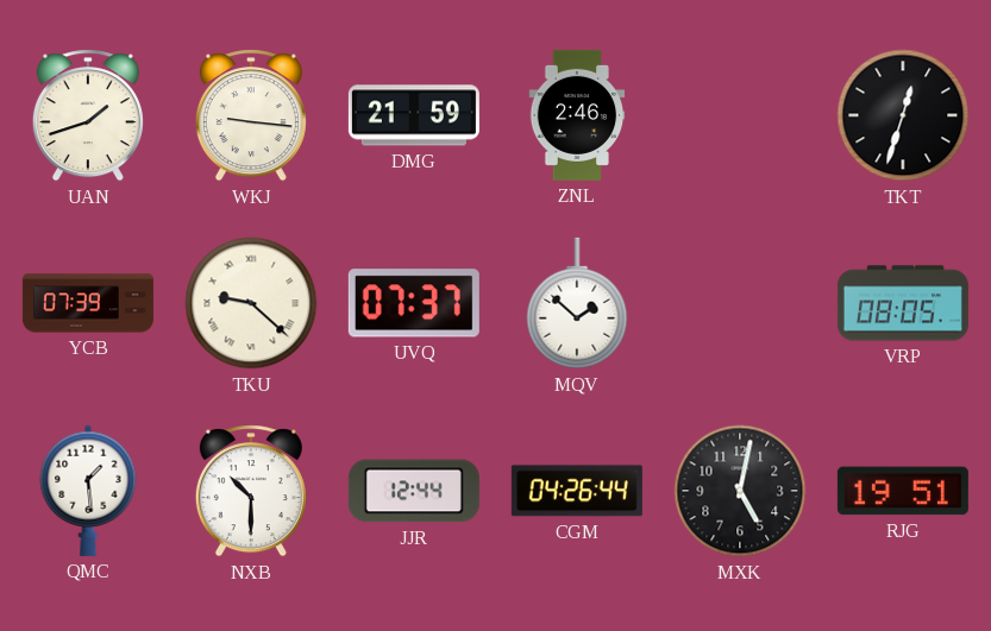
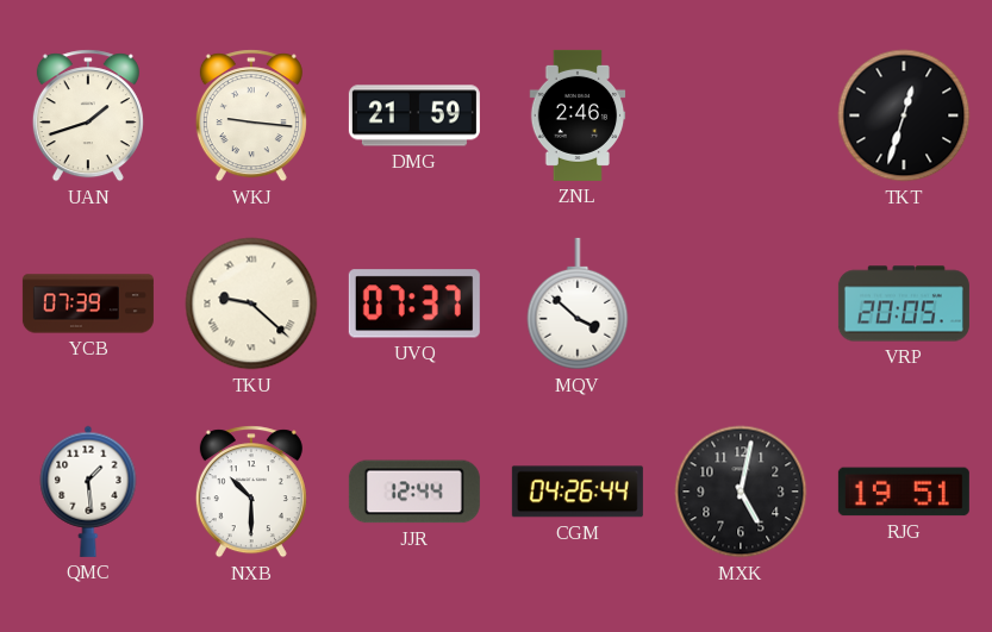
MQV: 1:52 -> 3:52 (578, 304)
VRP: 08:05 -> 20:05 (904, 304)
